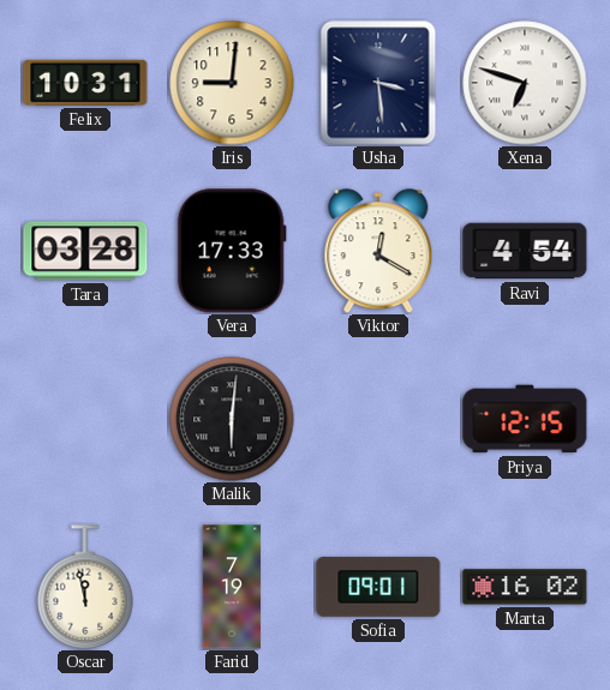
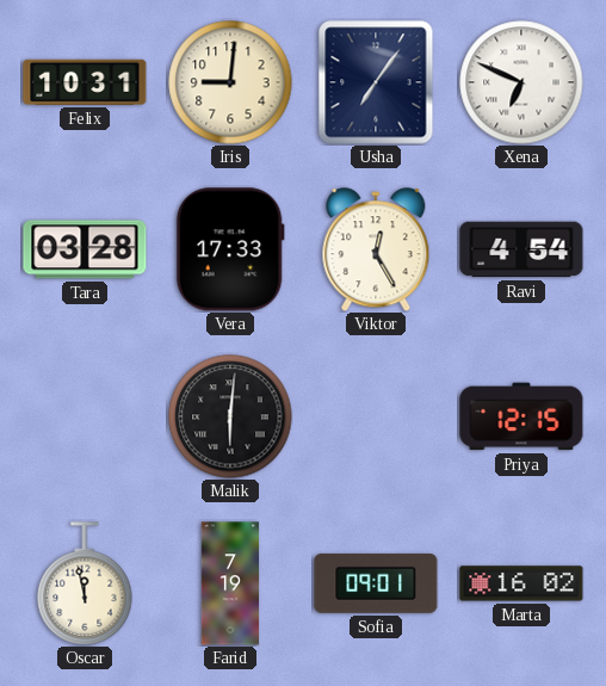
Usha: 3:29 -> 7:06 (376, 82)
Xena: 6:48 -> 6:49 (521, 82)
Viktor: 12:20 -> 12:25 (376, 249)
